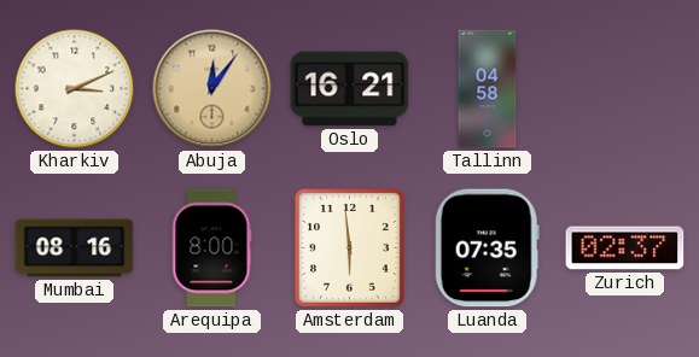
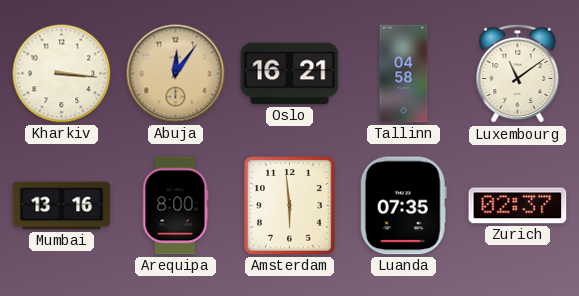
Kharkiv: 3:11 -> 3:16 (62, 74)
Luxembourg: none -> 11:09 (518, 74)
Mumbai: 08:16 -> 13:16 (62, 206)
